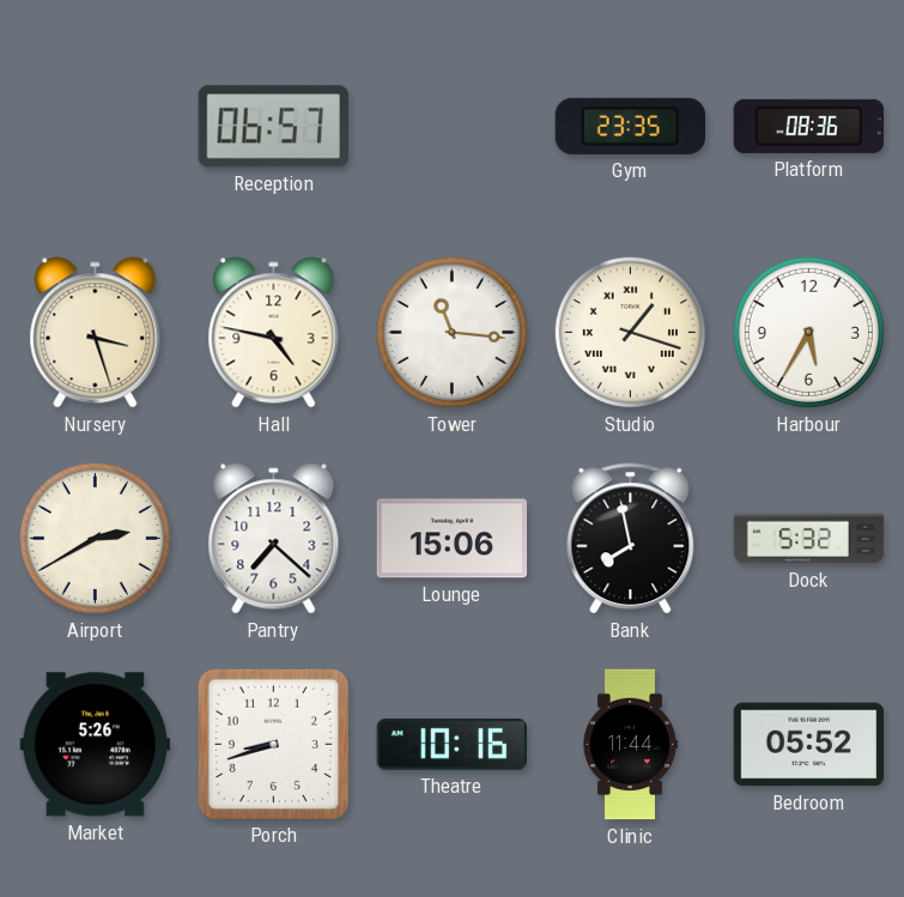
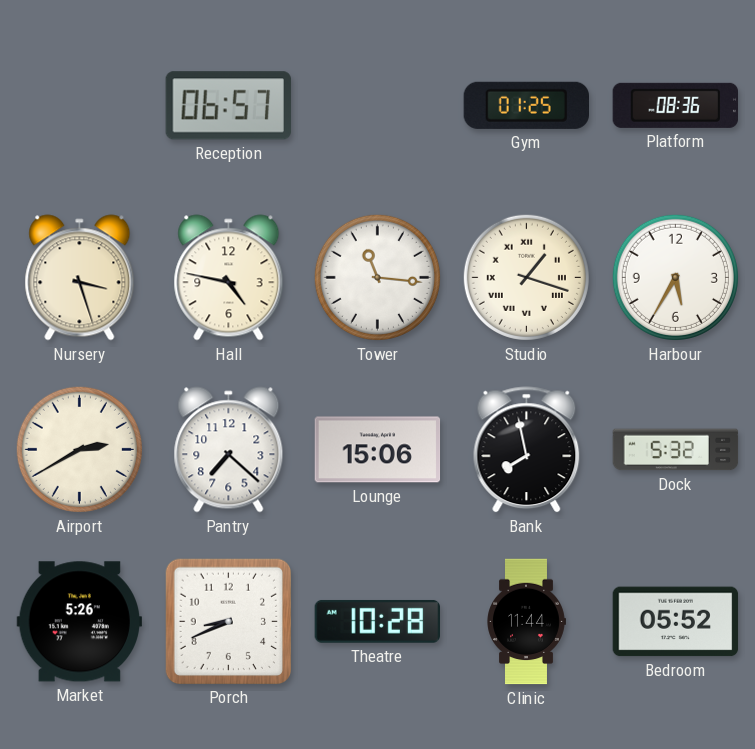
Gym: 23:35 -> 01:25 (526, 105)
Porch: 8:42 -> 8:41 (228, 621)
Theatre: 10:16 -> 10:28 (377, 621)
